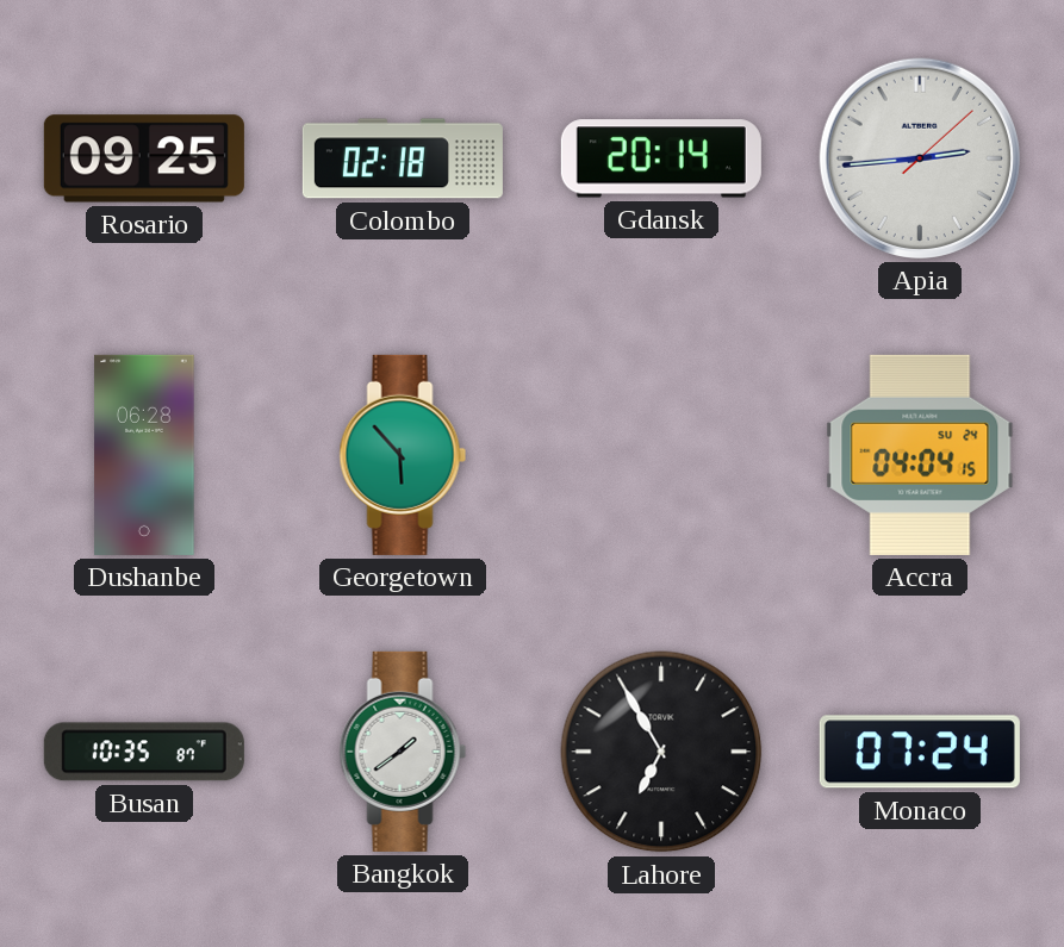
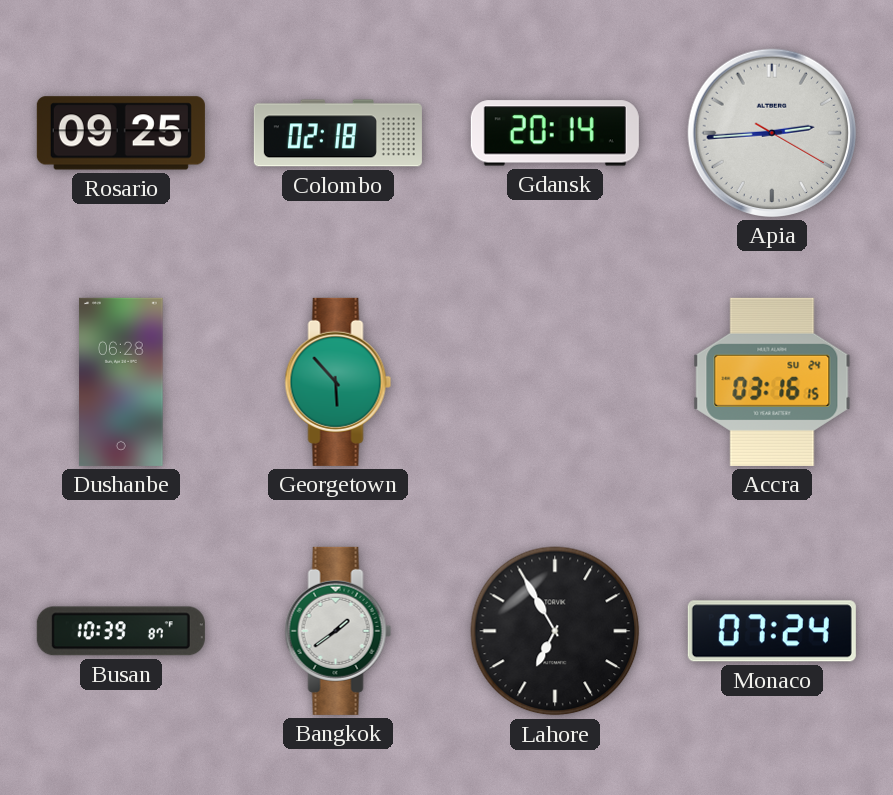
Apia: 2:44:08 -> 2:44:20 (772, 133)
Accra: 04:04 -> 03:16 (772, 382)
Busan: 10:35 -> 10:39 (121, 631)
